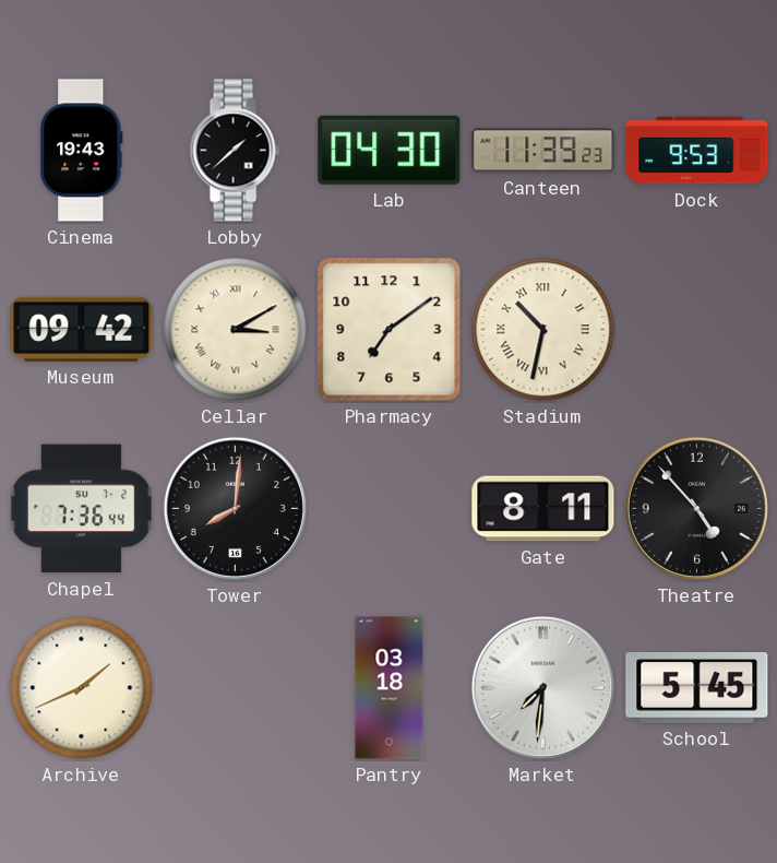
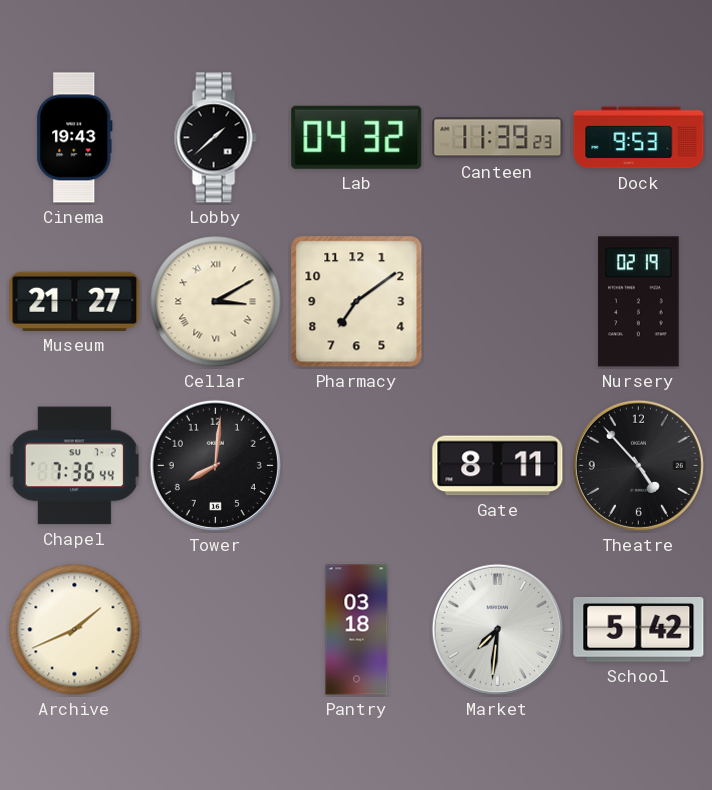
Lab: 04:30 -> 04:32 (357, 137)
Museum: 09:42 -> 21:27 (75, 301)
Stadium: 10:32 -> none (543, 330)
Nursery: none -> 02:19 (639, 302)
School: 5:45 -> 5:42 (639, 630)
